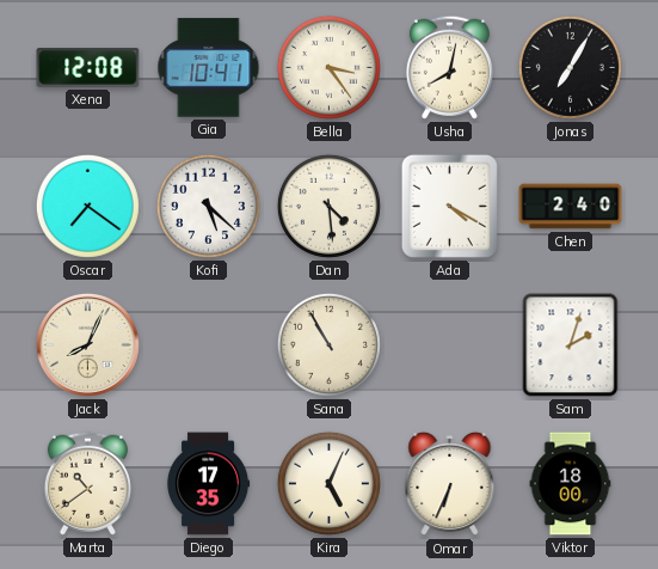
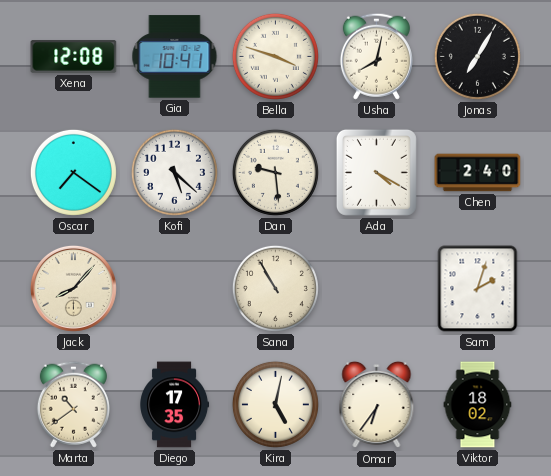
Bella: 3:24 -> 3:48 (275, 56)
Dan: 4:29 -> 9:29 (275, 172)
Jack: 8:04 -> 8:07 (73, 288)
Kira: 5:04 -> 5:02 (275, 404)
Omar: 6:34 -> 6:36 (377, 405)
Viktor: 18:00 -> 18:02 (478, 405)
